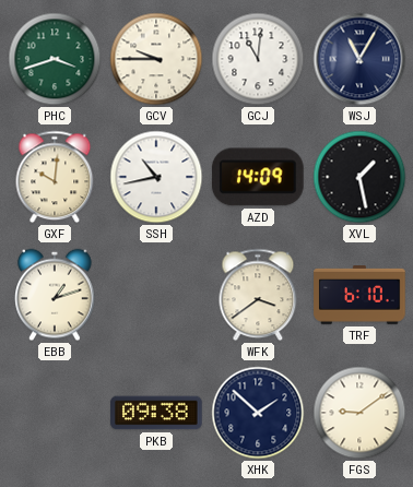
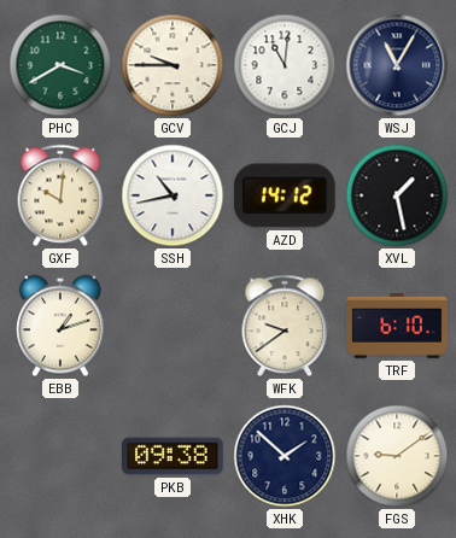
PHC: 3:42 -> 3:40 (60, 65)
AZD: 14:09 -> 14:12 (285, 195)
WFK: 3:39 -> 9:39 (285, 326)
